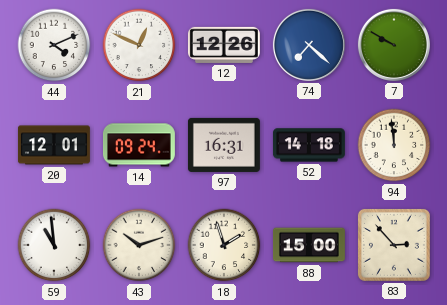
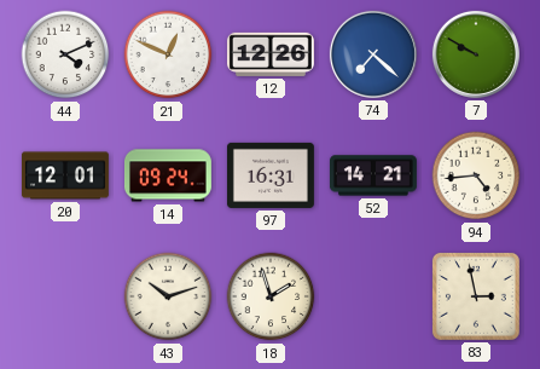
52: 14:18 -> 14:21 (373, 175)
94: 11:59 -> 4:44 (476, 175)
59: 10:59 -> none (54, 245)
88: 15:00 -> none (309, 245)
83: 2:53 -> 2:58 (476, 296)
